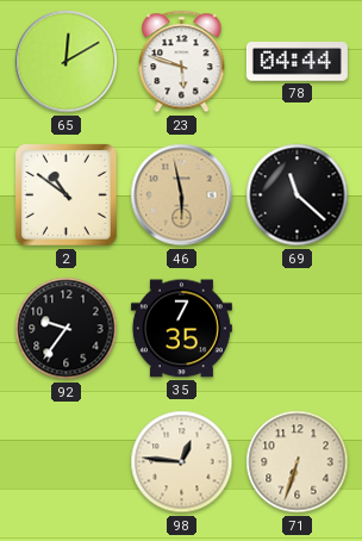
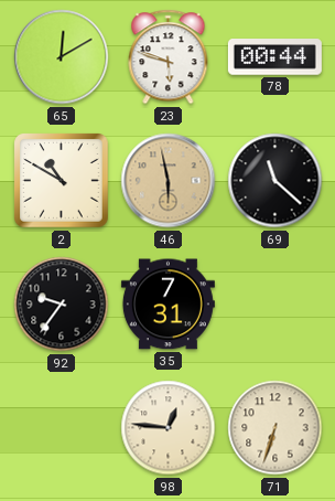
78: 04:44 -> 00:44 (274, 57)
2: 10:51 -> 10:50 (62, 181)
35: 7:35 -> 7:31 (167, 305)
